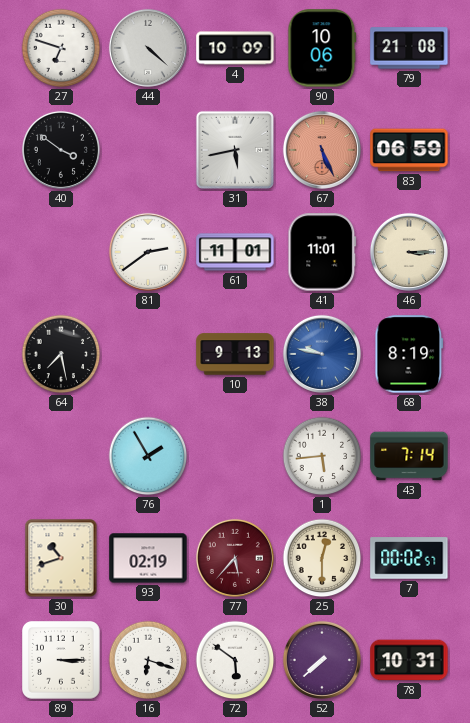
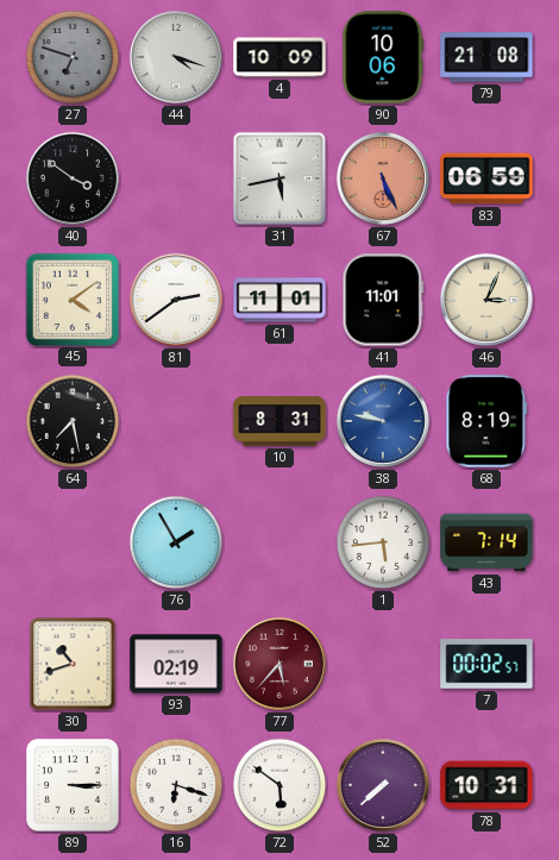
27 dial: white -> grey (73, 57)
44: 4:22 -> 4:18 (176, 57)
45: none -> 4:09 (71, 299)
46: 3:15 -> 3:04 (486, 300)
10: 9:13 -> 8:31 (279, 421)
25: 12:30 -> none (322, 558)
